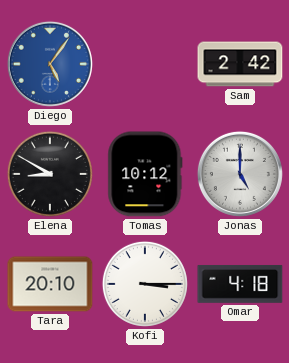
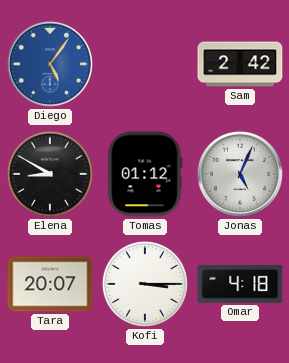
Tomas: 10:12 -> 01:12 (145, 174)
Jonas: 5:00 -> 5:04 (240, 174)
Tara: 20:10 -> 20:07 (50, 284)
